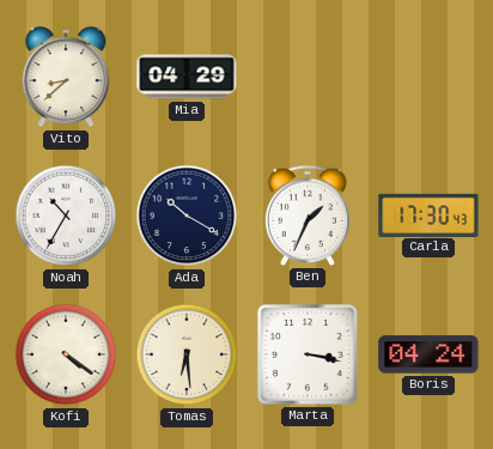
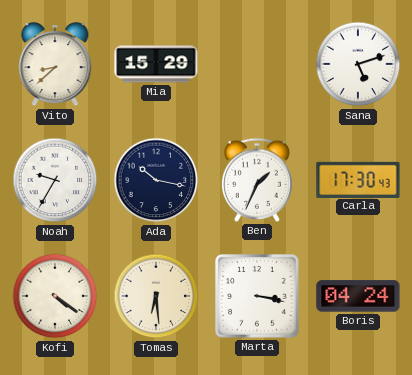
Mia: 04:29 -> 15:29 (156, 64)
Sana: none -> 5:12 (358, 64)
Noah: 10:35 -> 9:35 (55, 180)
Ada: 10:20 -> 10:17 (156, 180)
